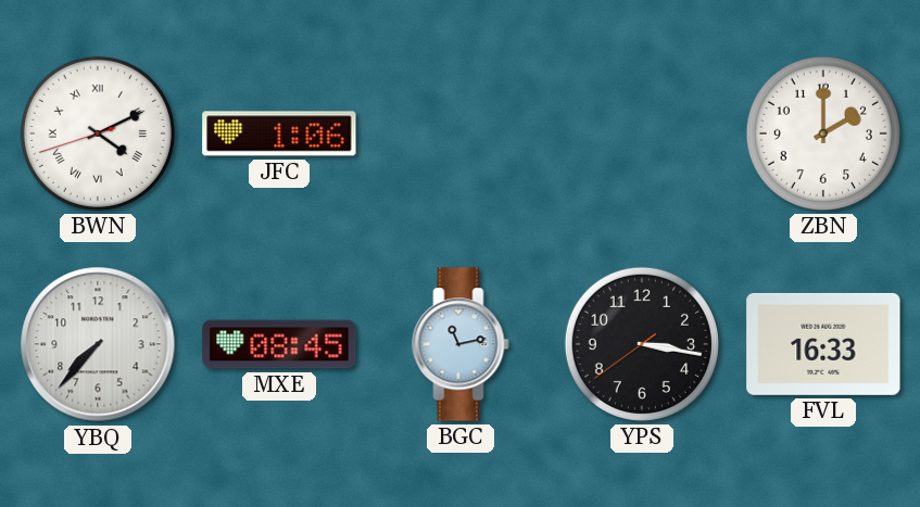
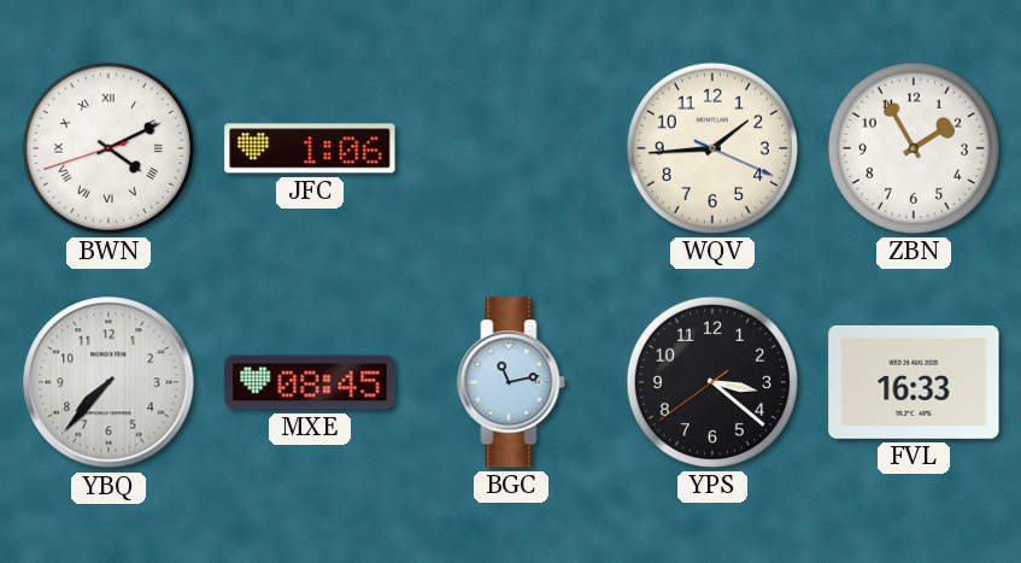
WQV: none -> 1:44 (712, 148)
ZBN: 2:00 -> 1:55 (914, 148)
YPS: 3:16 -> 3:21 (712, 382)
